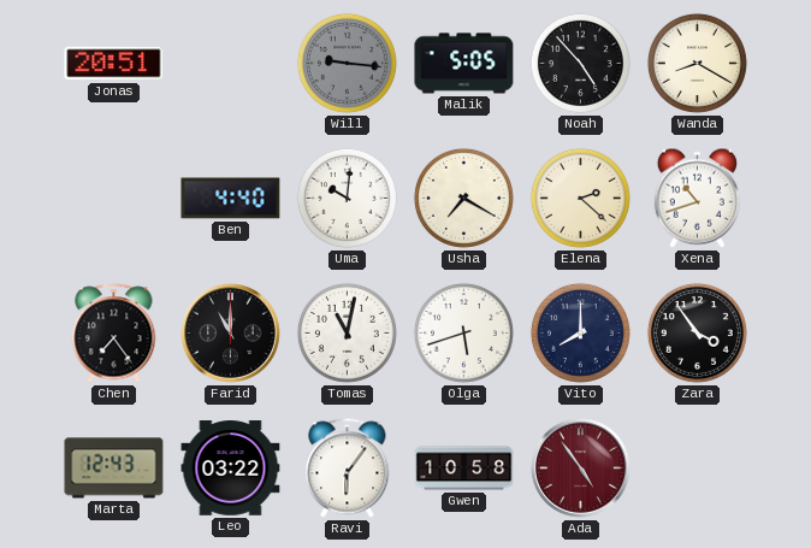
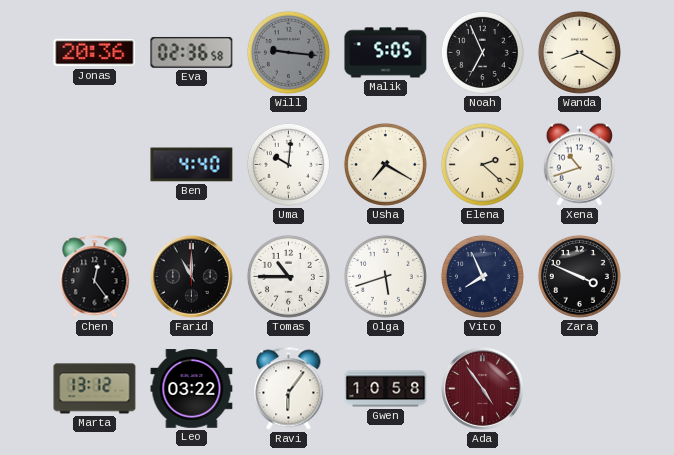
Jonas: 20:51 -> 20:36 (95, 53)
Eva: none -> 02:36 (192, 52)
Noah: 4:53 -> 6:56 (482, 52)
Chen: 7:24 -> 12:24 (95, 277)
Tomas: 11:02 -> 10:45 (288, 276)
Vito: 8:00 -> 7:56 (482, 276)
Zara: 3:54 -> 3:49 (579, 276)
Marta: 12:43 -> 13:12 (95, 389)
